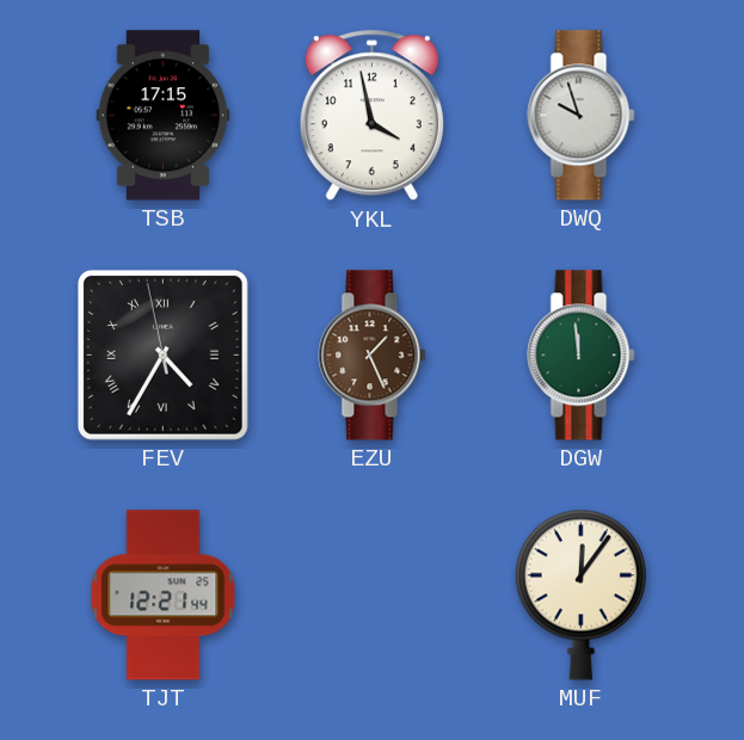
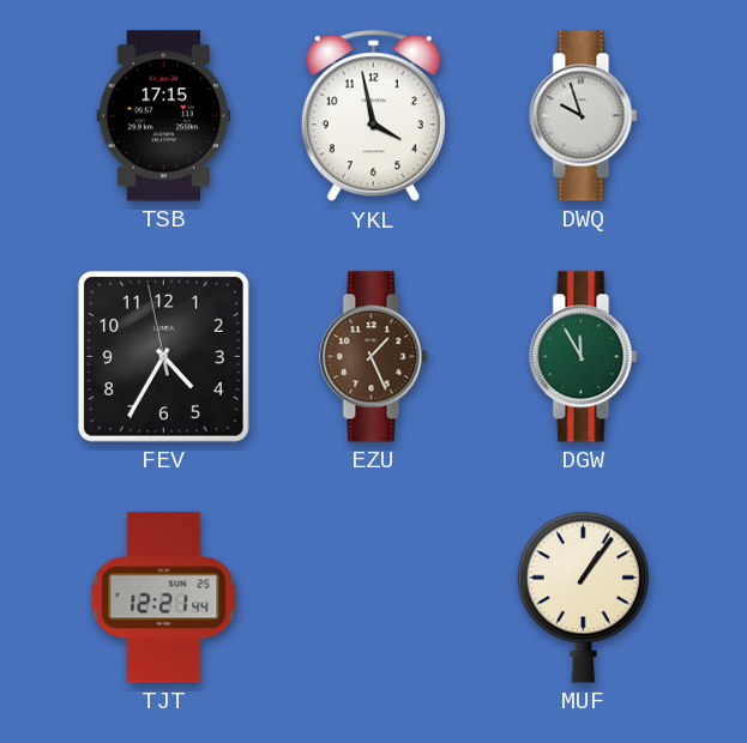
FEV numerals: Roman -> Arabic (163, 356)
DGW: 11:59 -> 11:55 (584, 357)
MUF: 12:06 -> 1:06 (583, 597)
